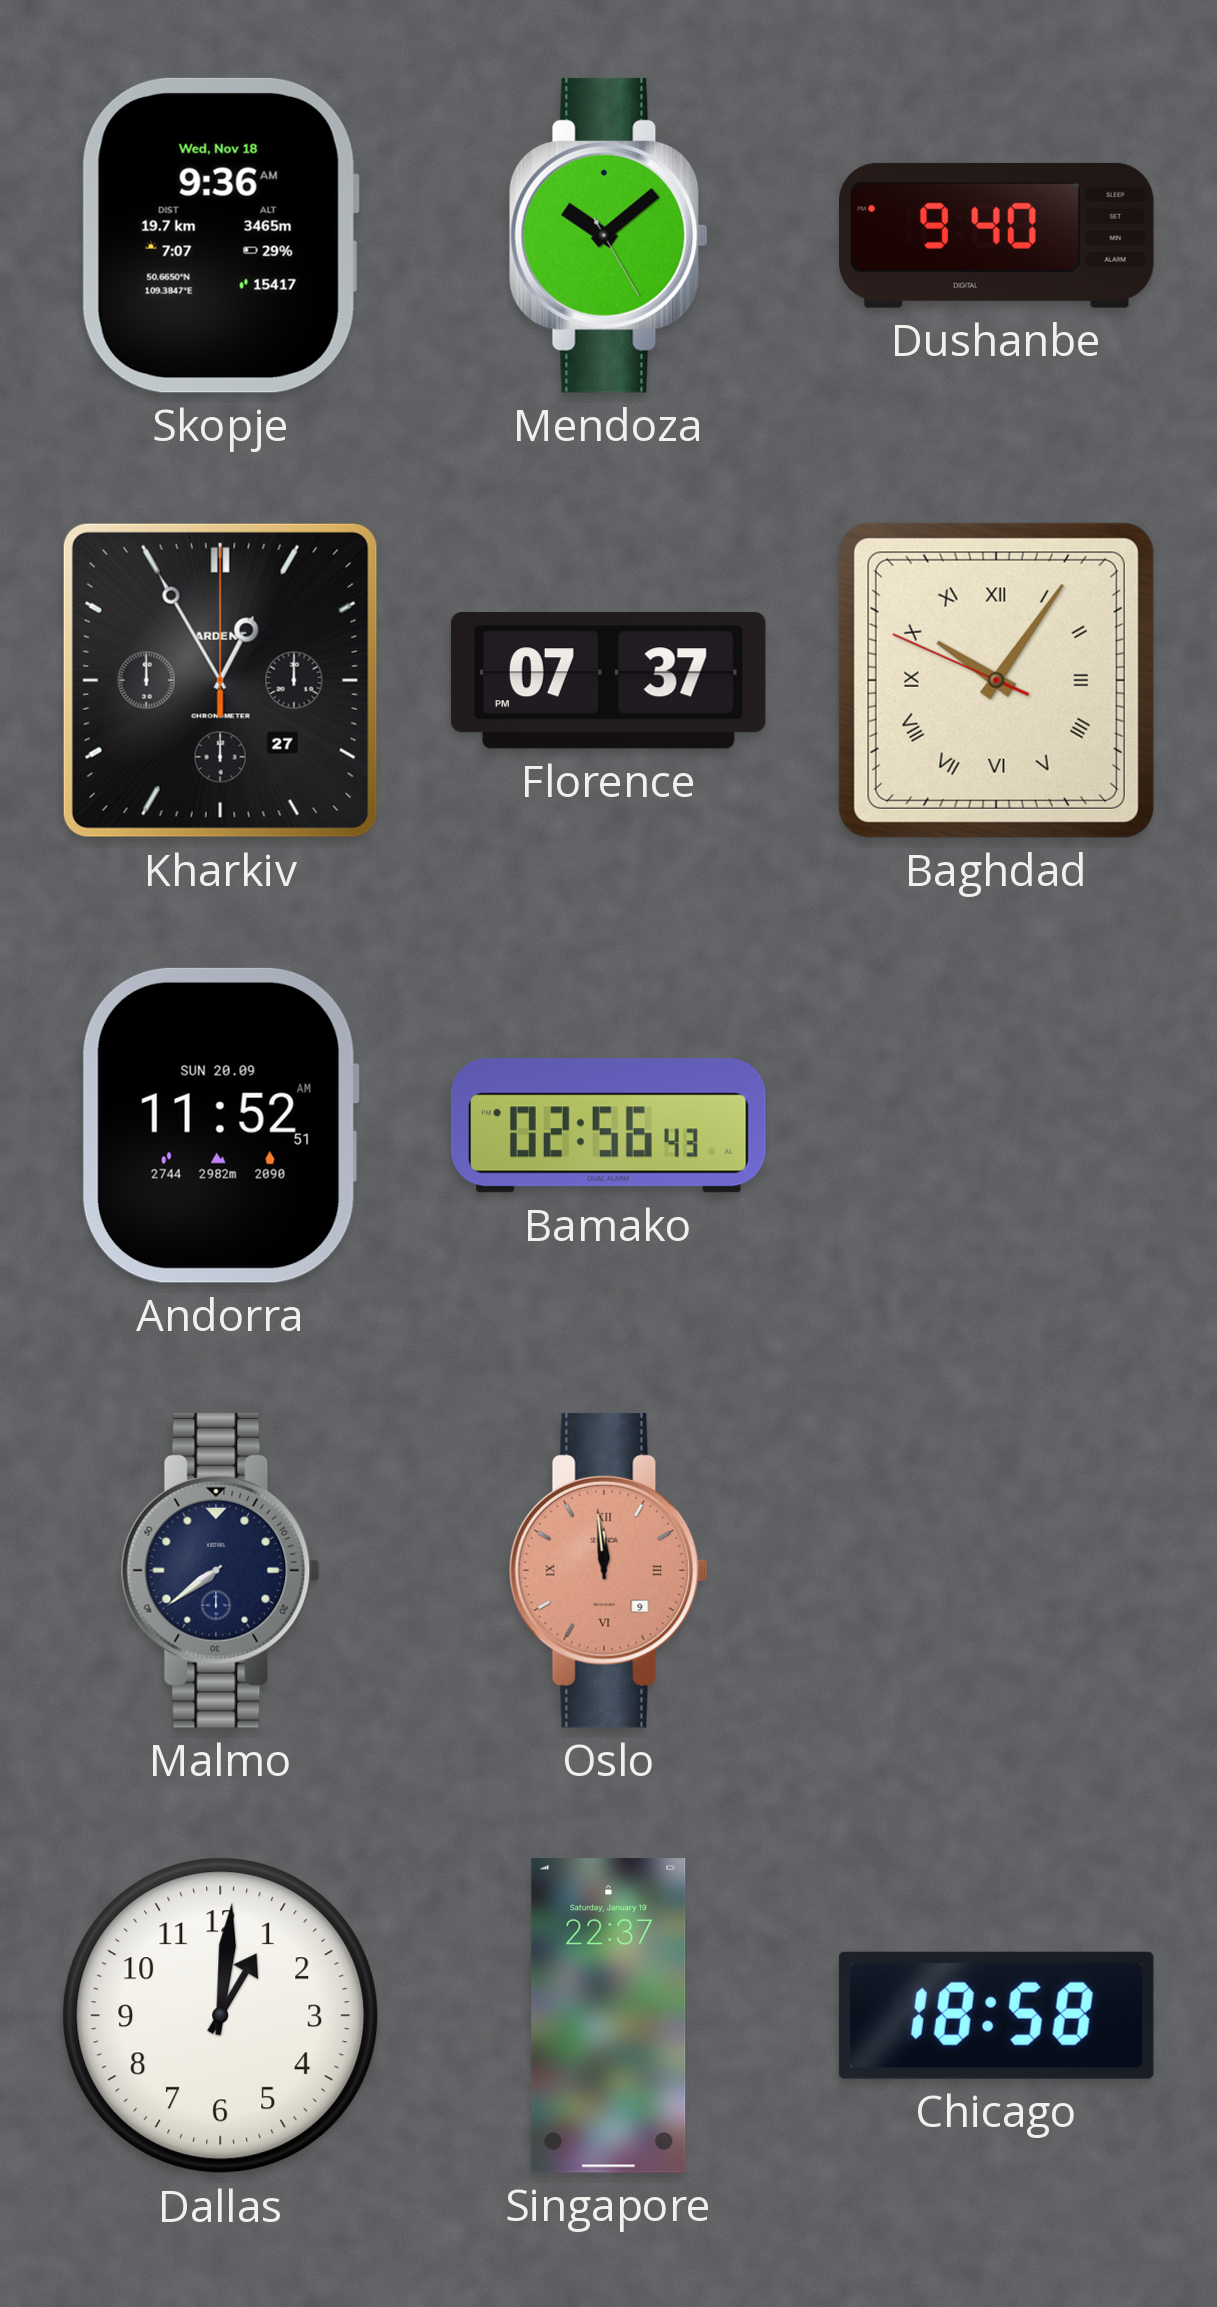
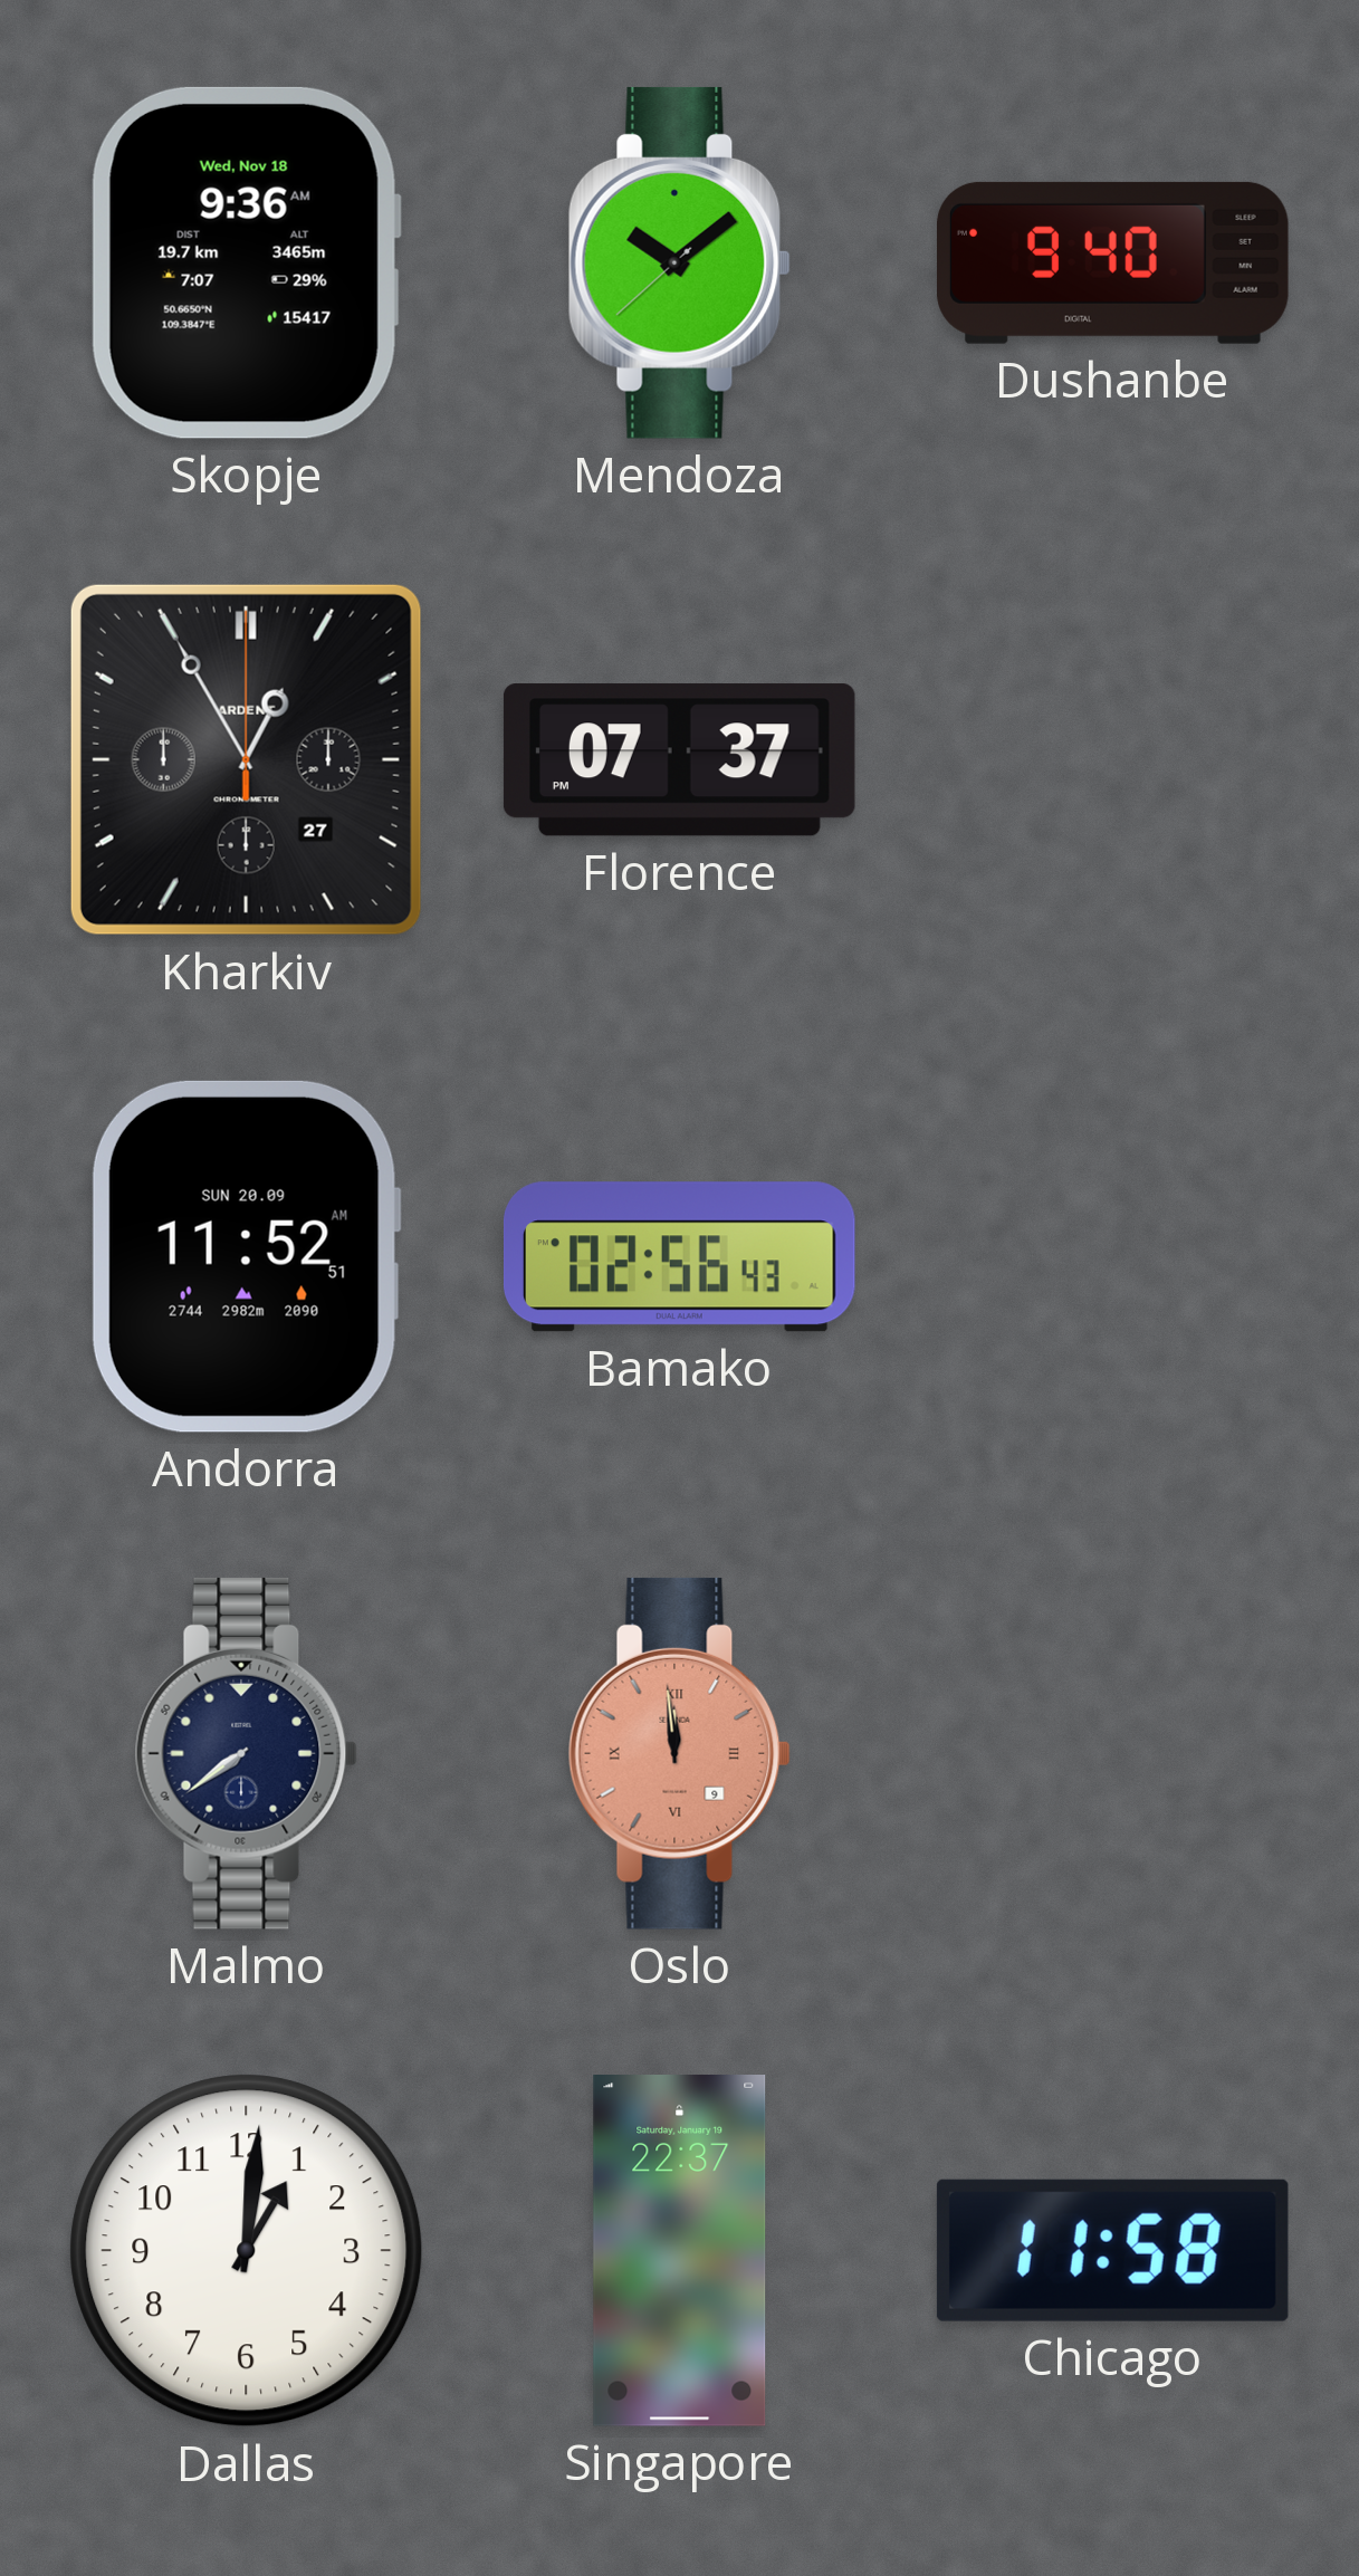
Mendoza: 10:08:25 -> 10:08:38 (679, 262)
Baghdad: 10:05 -> none (996, 680)
Chicago: 18:58 -> 11:58 (1112, 2250)
